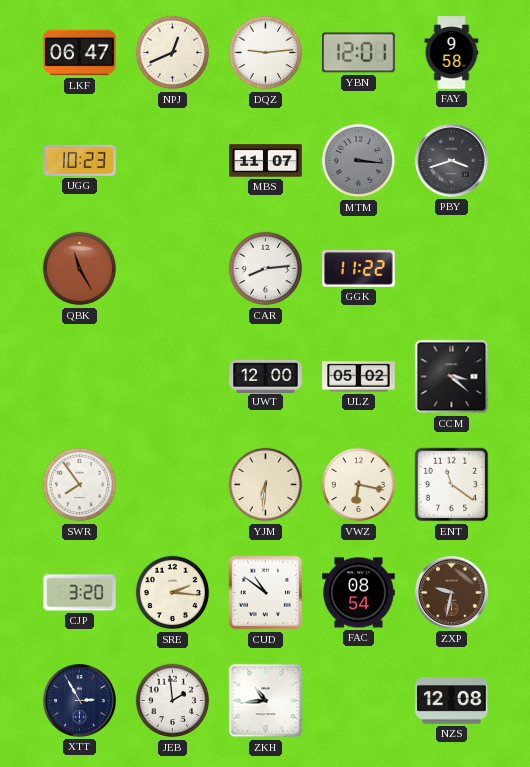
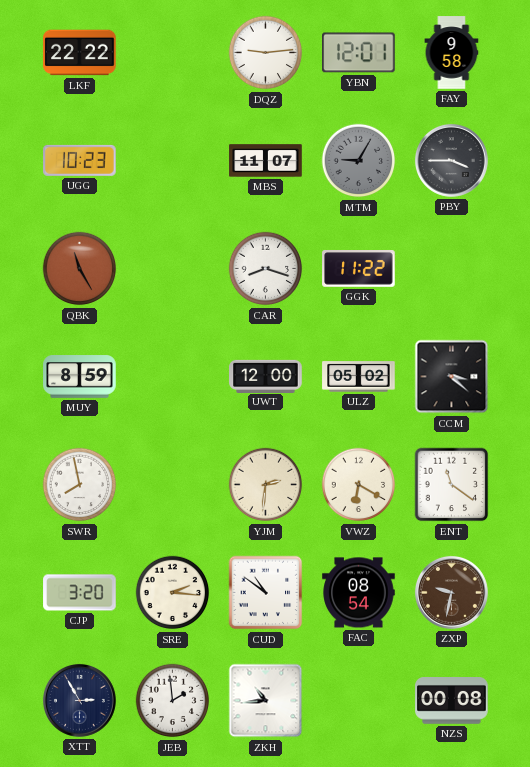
LKF: 06:47 -> 22:22 (80, 53)
NPJ: 12:41 -> none (173, 53)
MTM: 3:16 -> 9:05 (359, 161)
PBY: 3:42 -> 3:45 (451, 160)
CAR: 8:14 -> 8:18 (266, 269)
MUY: none -> 8:59 (80, 377)
SWR: 7:54 -> 7:58 (80, 485)
YJM: 6:31 -> 2:31 (266, 485)
VWZ: 6:17 -> 6:20 (359, 485)
NZS: 12:08 -> 00:08 (452, 701)
